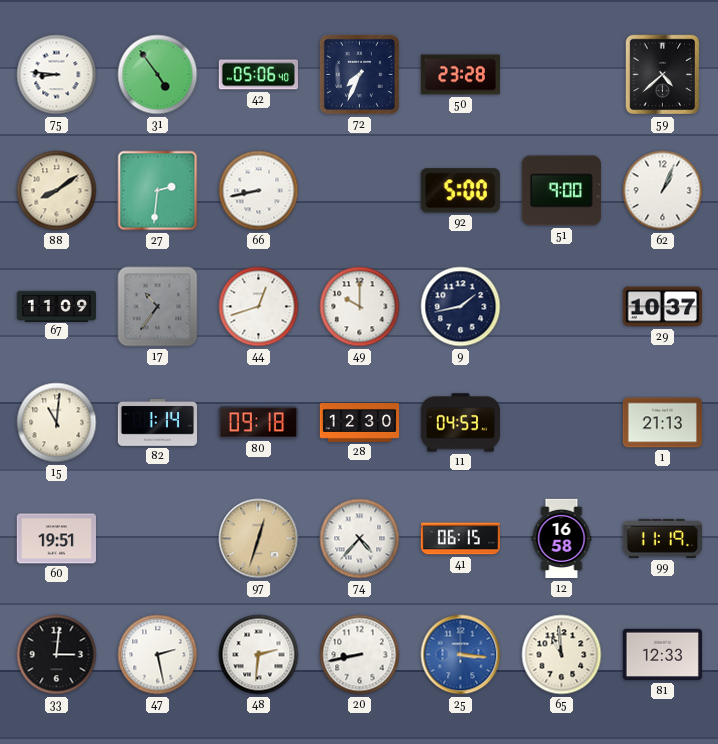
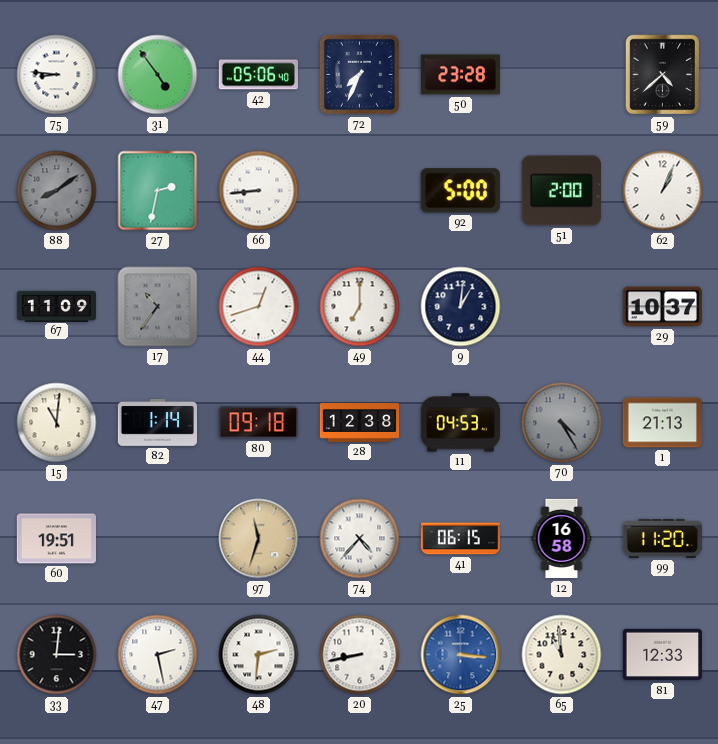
88 dial: cream -> grey (57, 191)
27: 2:31 -> 2:32 (158, 191)
66: 8:43 -> 8:44 (259, 191)
51: 9:00 -> 2:00 (561, 191)
49: 10:00 -> 7:00 (360, 307)
9: 1:43 -> 1:01 (461, 307)
28: 12:30 -> 12:38 (360, 423)
70: none -> 4:25 (562, 423)
97: 12:33 -> 11:33 (259, 539)
99: 11:19 -> 11:20 (662, 538)
